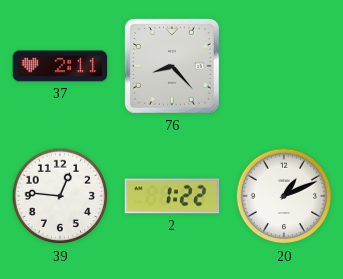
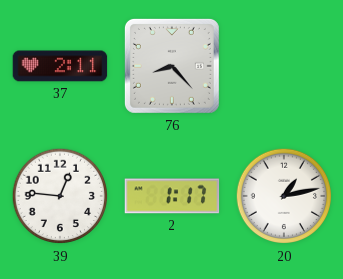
2: 1:22 -> 1:17 (172, 196)
20: 1:11 -> 1:13 (284, 196)
